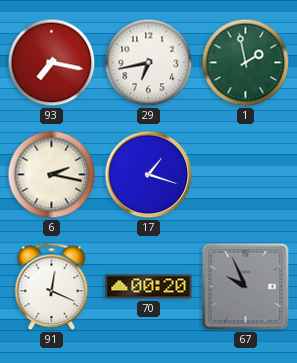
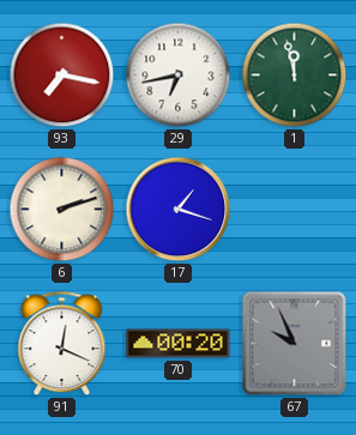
1: 1:58 -> 11:58 (295, 75)
6: 2:17 -> 2:12 (62, 210)
